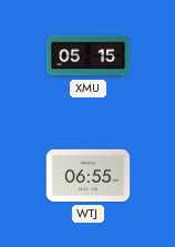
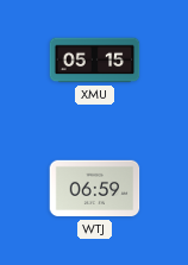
WTJ: 06:55 -> 06:59 (95, 189)
